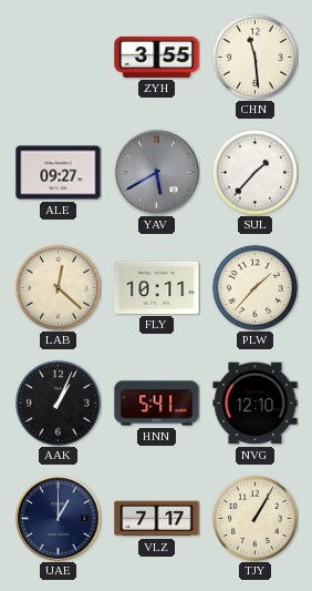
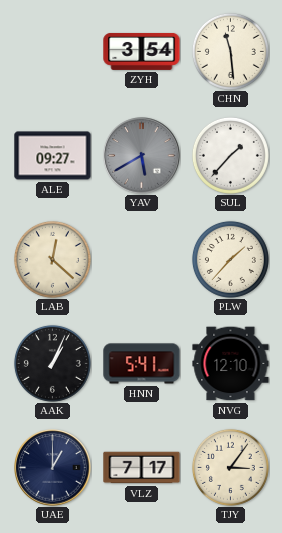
ZYH: 3:55 -> 3:54 (142, 51)
FLY: 10:11 -> none (157, 287)
TJY: 1:05 -> 3:06 (230, 467)
